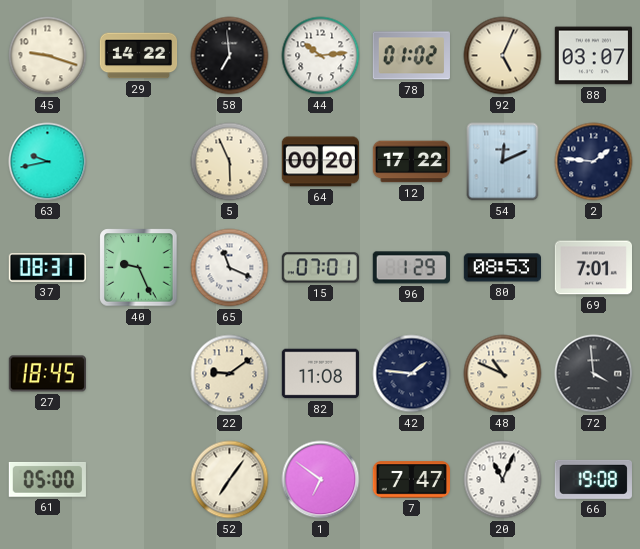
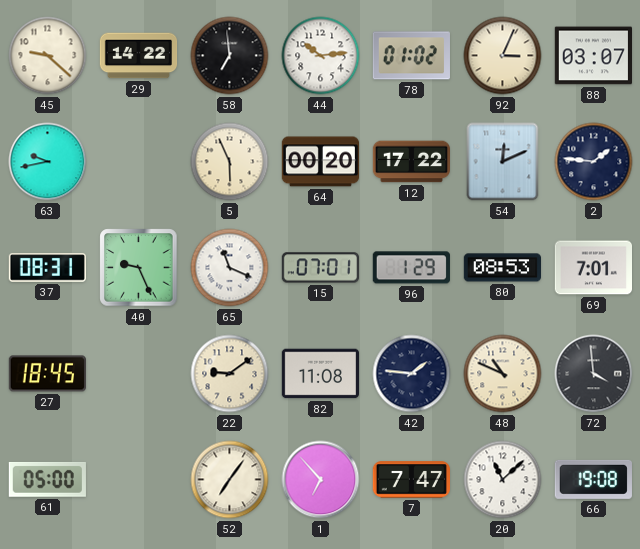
45: 9:18 -> 9:22 (48, 56)
92: 5:04 -> 3:04 (503, 56)
1: 6:51 -> 6:53 (321, 480)
20: 11:04 -> 11:08 (503, 480)
